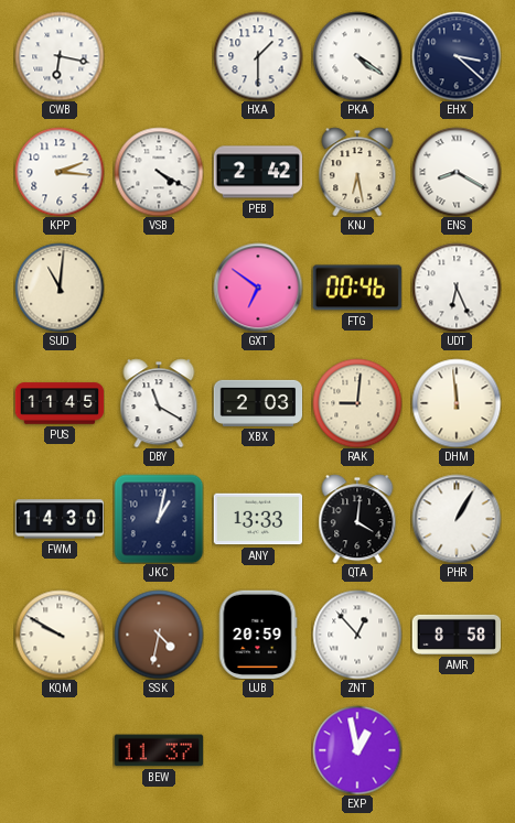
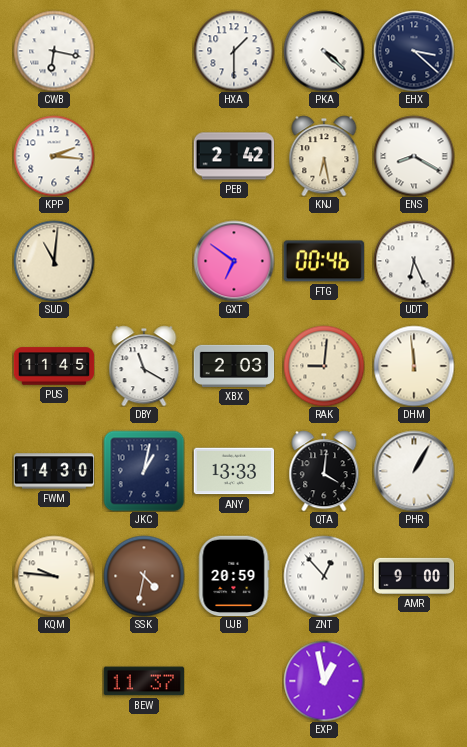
PKA: 4:21 -> 4:22 (324, 51)
VSB: 4:20 -> none (159, 172)
KQM: 9:50 -> 9:46 (54, 576)
AMR: 8:58 -> 9:00 (414, 576)
